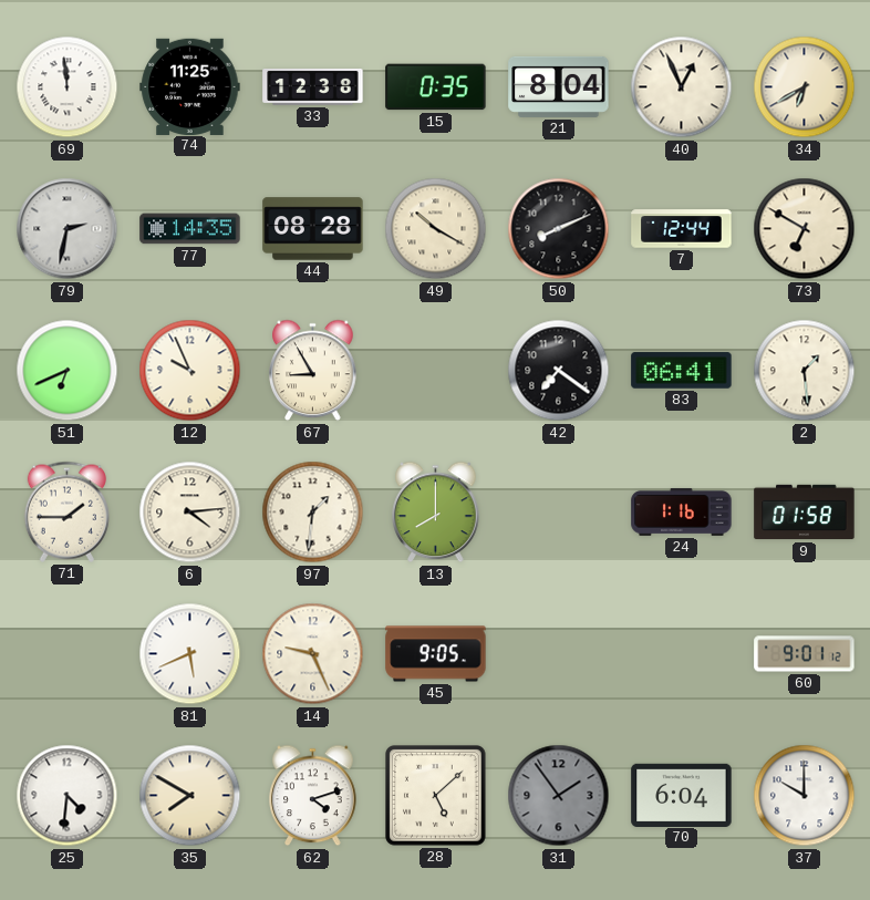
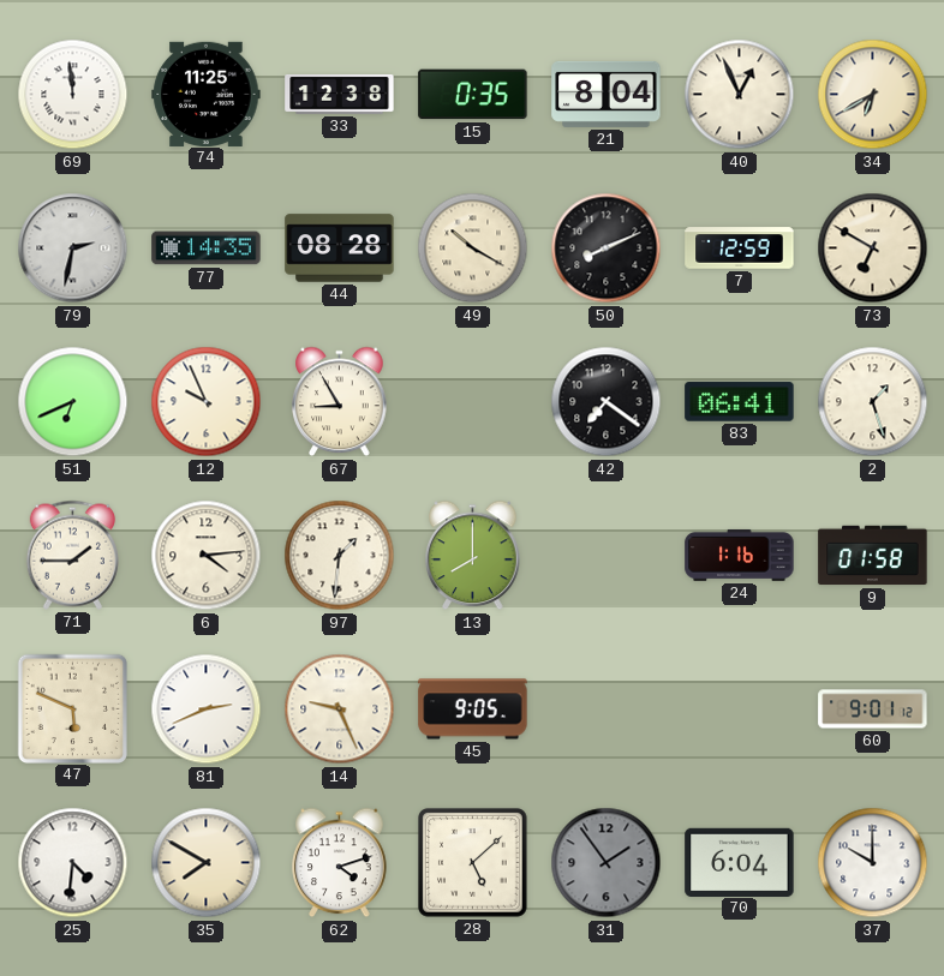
7: 12:44 -> 12:59 (740, 249)
2: 1:29 -> 1:27 (873, 402)
47: none -> 5:49 (72, 708)
81: 5:41 -> 2:41 (207, 709)
